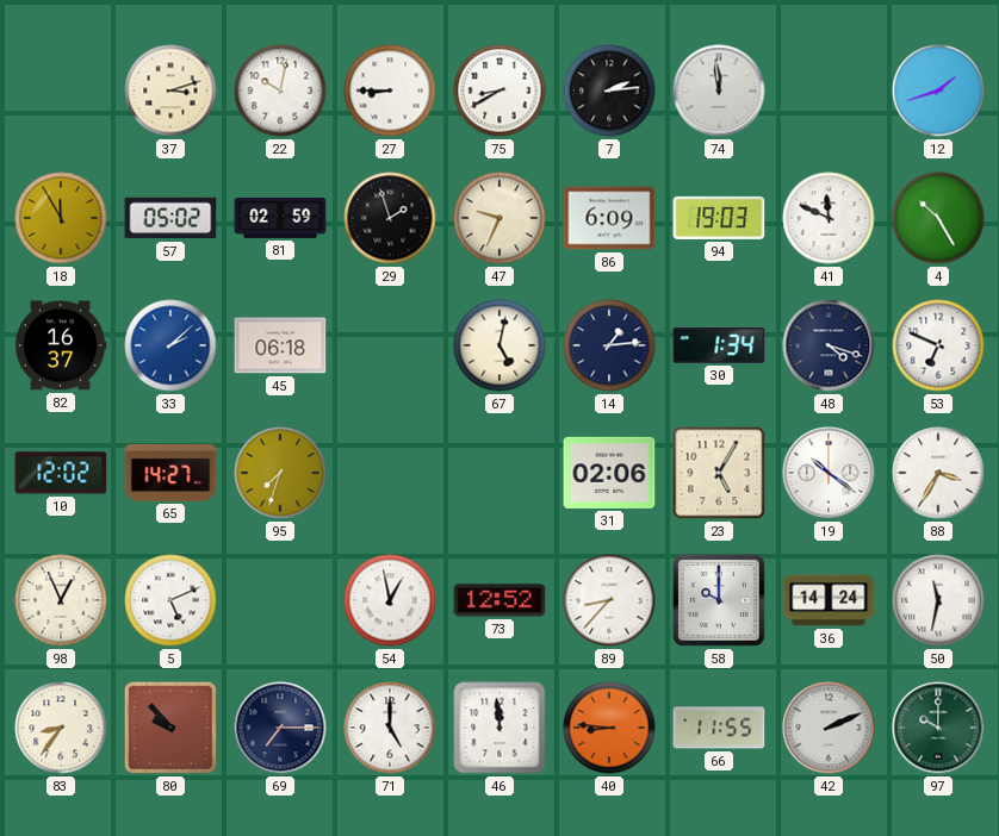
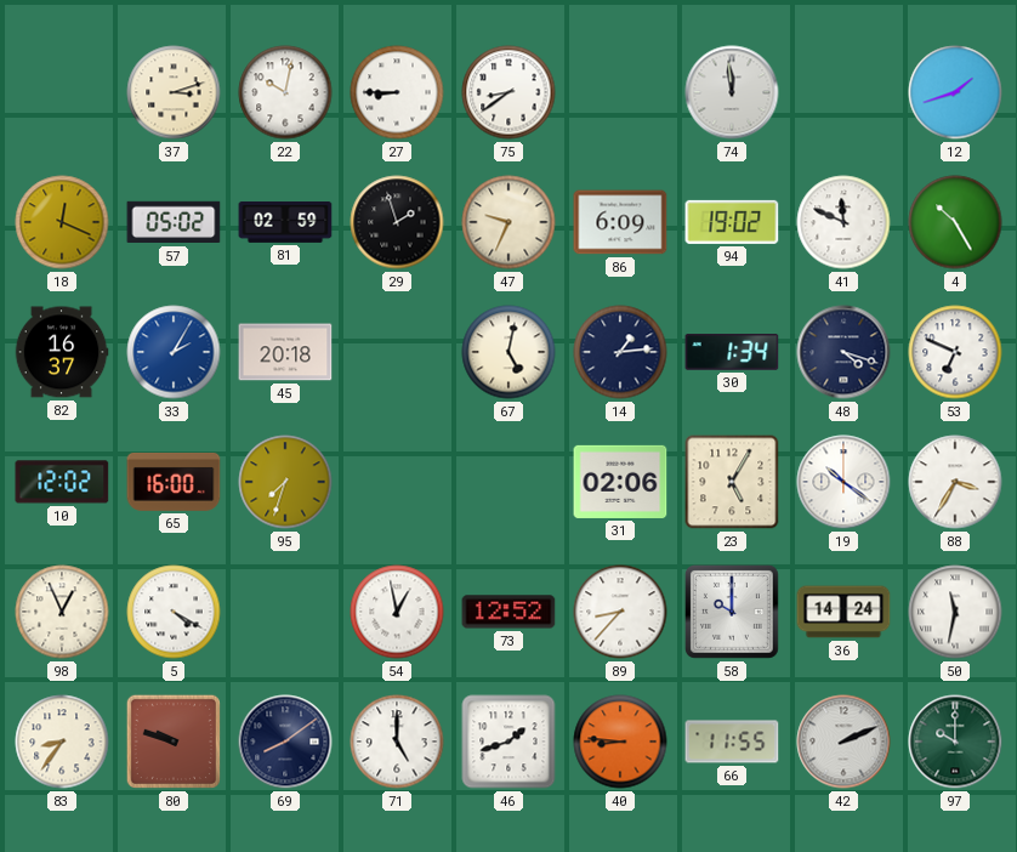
75: 8:40 -> 8:39 (508, 92)
7: 2:14 -> none (609, 91)
18: 11:55 -> 12:19 (62, 222)
94: 19:03 -> 19:02 (732, 222)
33: 2:08 -> 2:05 (174, 352)
45: 06:18 -> 20:18 (285, 352)
65: 14:27 -> 16:00 (174, 482)
5: 5:11 -> 4:20 (174, 612)
80: 9:53 -> 9:48 (174, 742)
69: 7:15 -> 8:09 (285, 742)
46: 11:59 -> 1:42 (508, 742)
